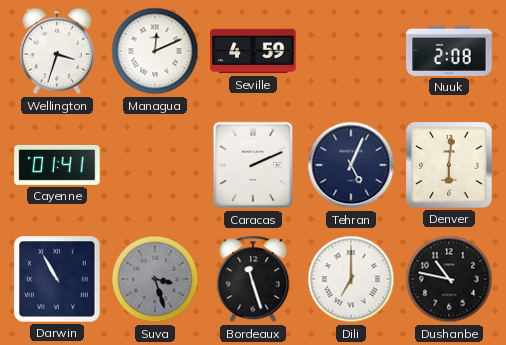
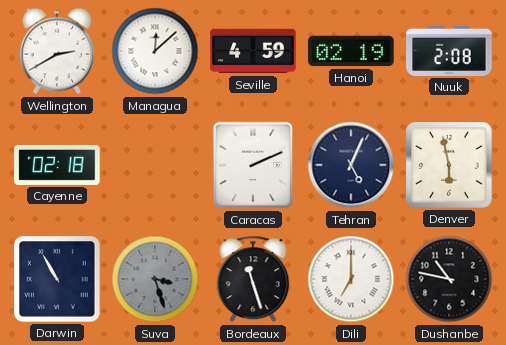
Wellington: 3:33 -> 2:40 (57, 51)
Managua: 12:11 -> 12:08 (155, 51)
Hanoi: none -> 02:19 (351, 51)
Cayenne: 01:41 -> 02:18 (57, 165)
Denver: 6:01 -> 5:58 (449, 165)
